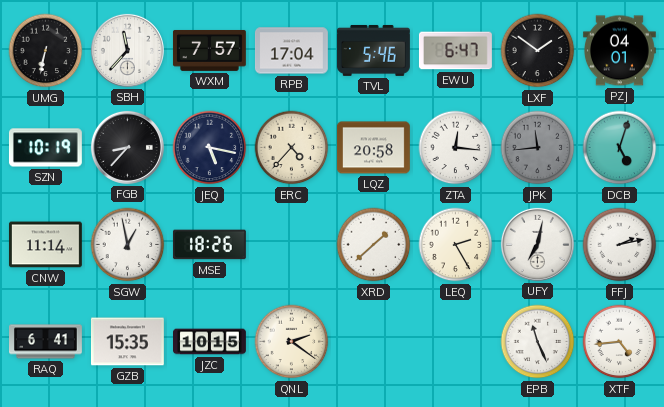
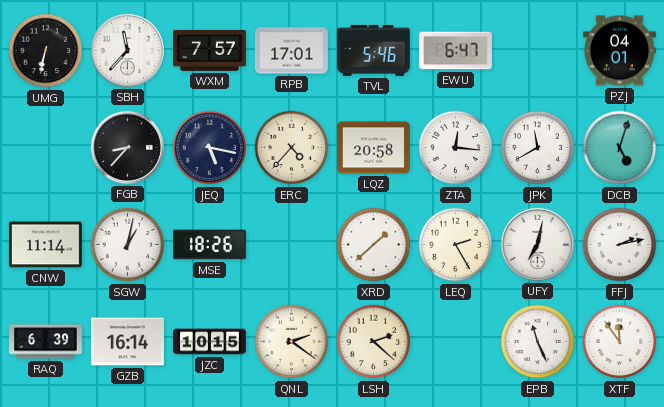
RPB: 17:04 -> 17:01 (291, 51)
LXF: 1:51 -> none (538, 51)
SZN: 10:19 -> none (45, 148)
JPK: 11:44 -> 11:40 (538, 148)
JPK dial: grey -> white (538, 148)
SGW: 12:58 -> 1:02 (128, 245)
RAQ: 6:41 -> 6:39 (46, 342)
GZB: 15:35 -> 16:14 (127, 342)
LSH: none -> 2:22 (374, 342)
XTF: 4:44 -> 11:54 (620, 342)
